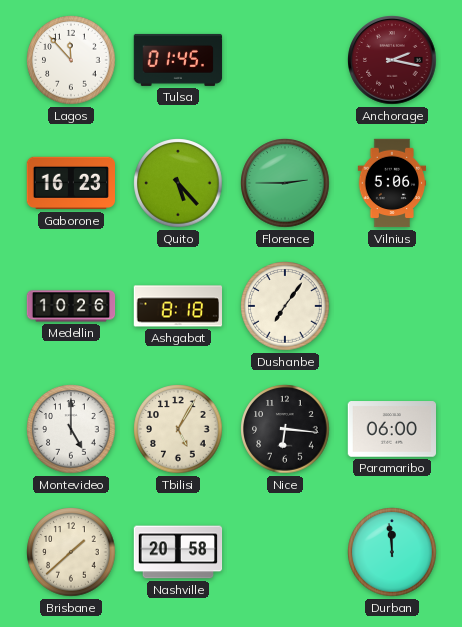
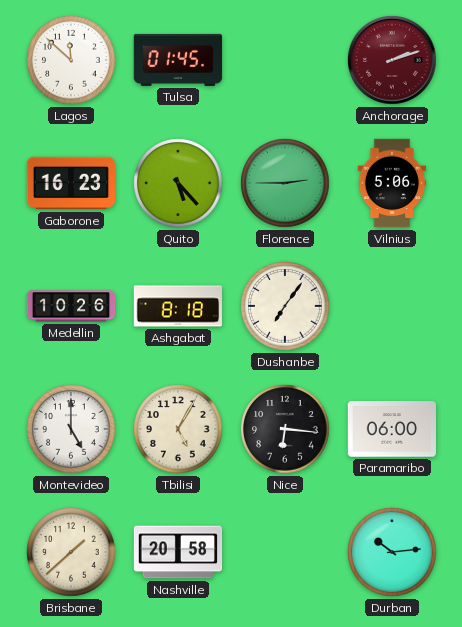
Lagos: 11:53 -> 11:52 (71, 60)
Anchorage: 2:17 -> 2:12 (392, 60)
Durban: 11:59 -> 10:14 (392, 552)
